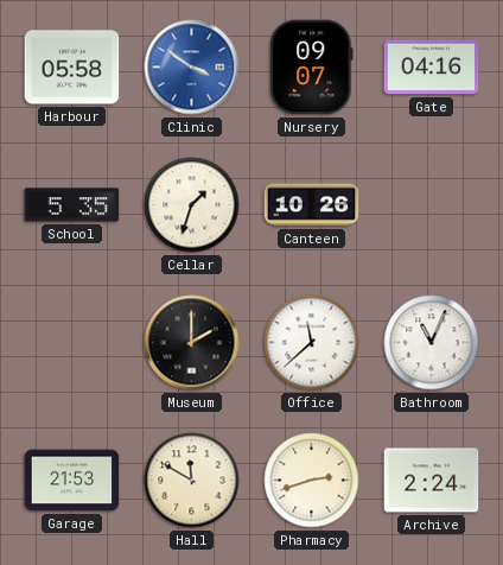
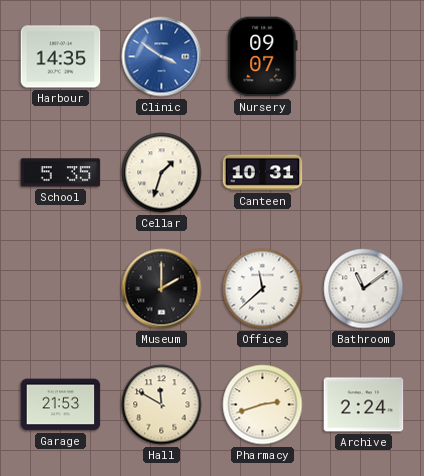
Harbour: 05:58 -> 14:35 (61, 57)
Gate: 04:16 -> none (432, 68)
Canteen: 10:26 -> 10:31 (263, 173)
Bathroom: 11:04 -> 11:09 (364, 289)
